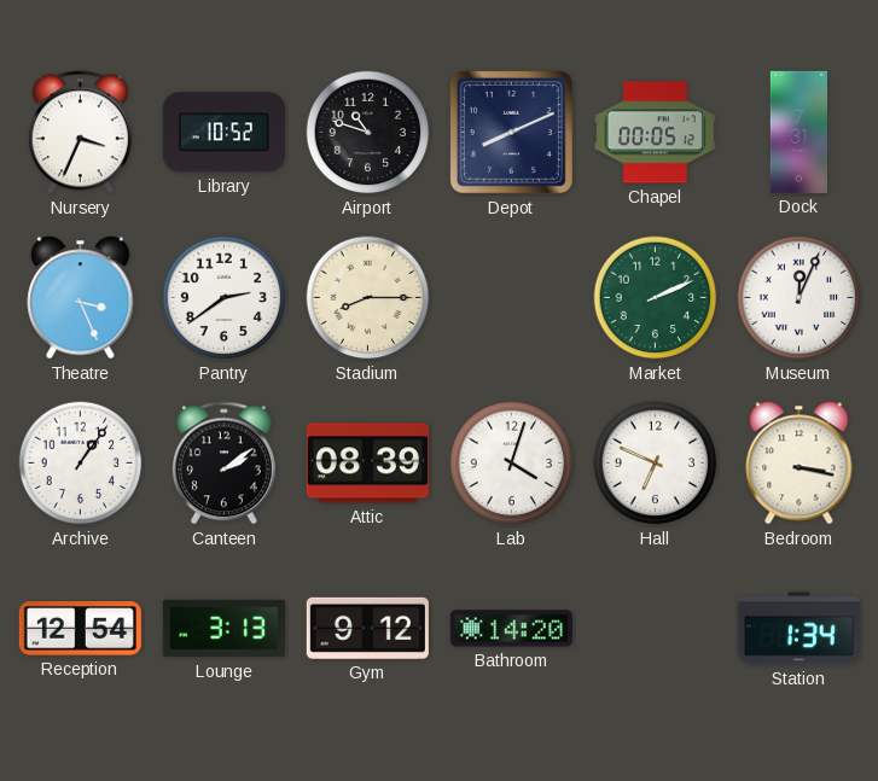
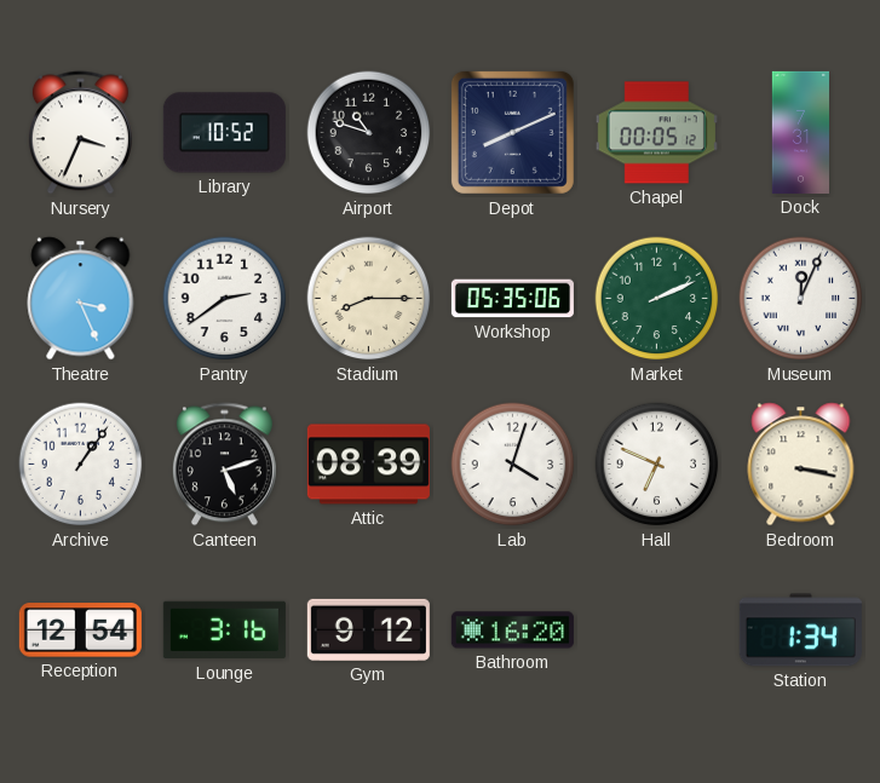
Workshop: none -> 05:35 (512, 299)
Canteen: 2:09 -> 5:12 (224, 465)
Lounge: 3:13 -> 3:16 (224, 631)
Bathroom: 14:20 -> 16:20 (512, 631)
